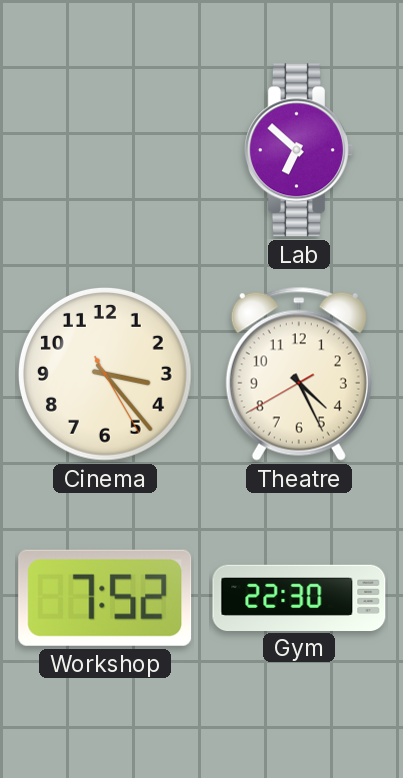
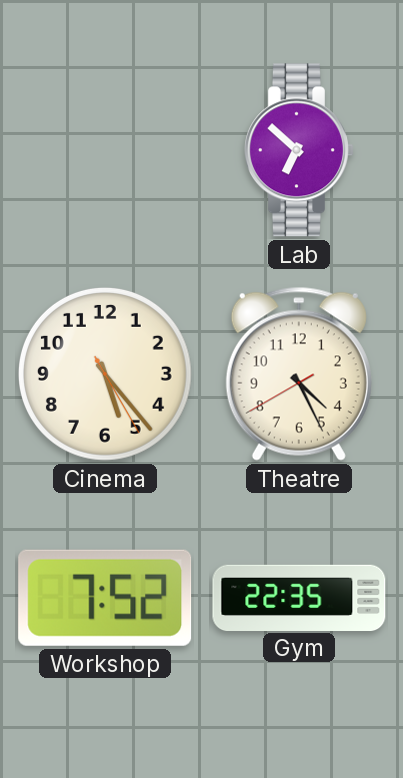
Cinema: 3:23 -> 5:23 (106, 375)
Gym: 22:30 -> 22:35 (299, 597)
